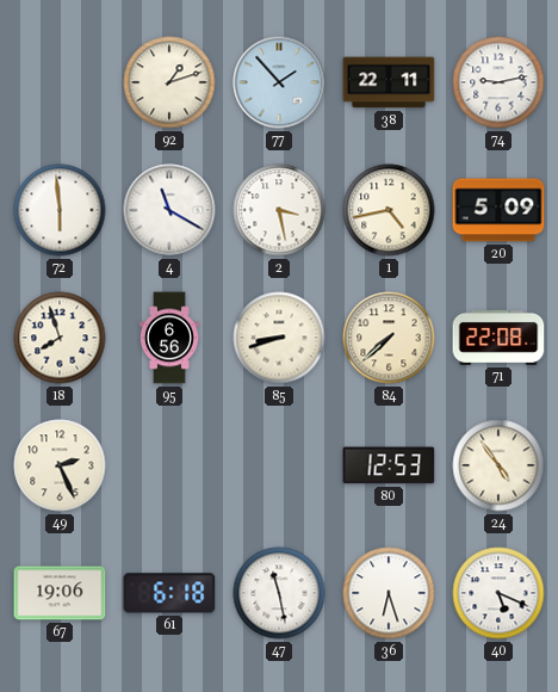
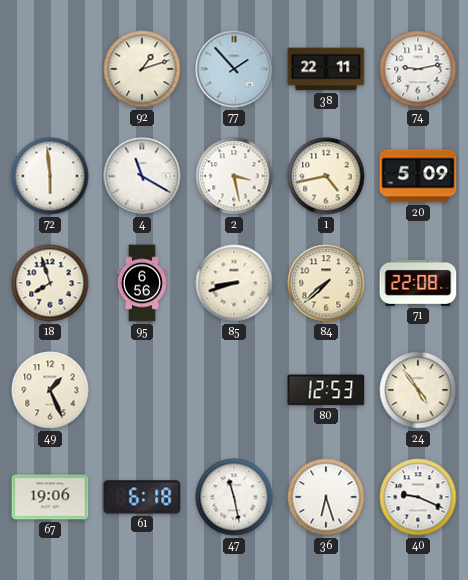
49: 2:26 -> 1:26 (50, 390)
40: 5:19 -> 9:19 (418, 497)
